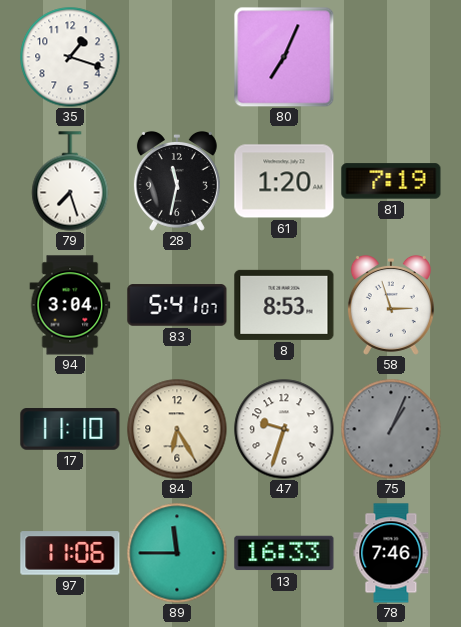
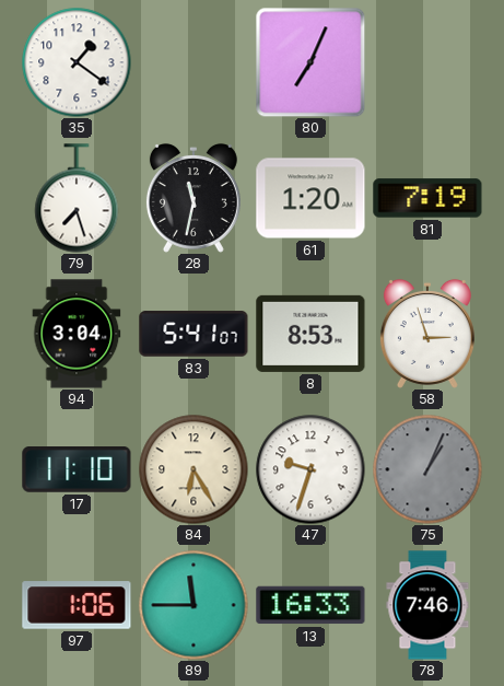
35: 1:18 -> 1:21 (77, 62)
97: 11:06 -> 1:06 (77, 605)
